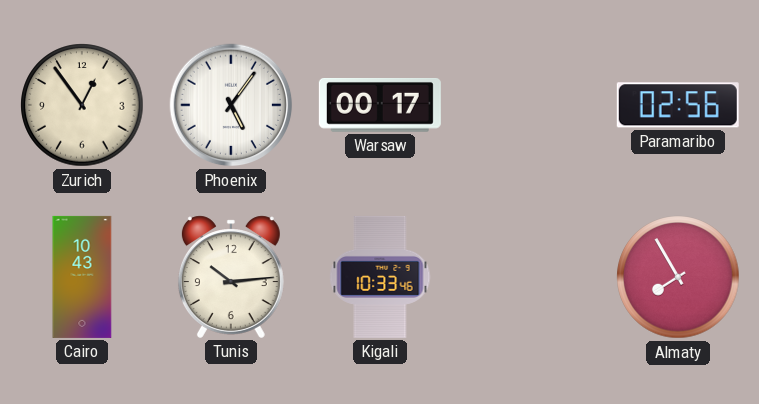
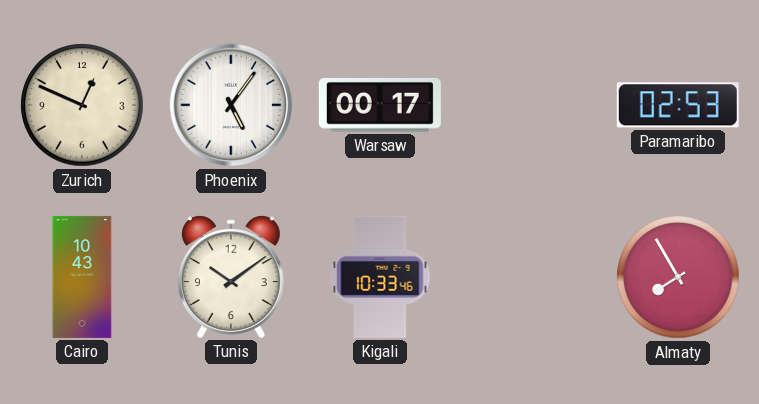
Zurich: 12:54 -> 12:49 (82, 105)
Paramaribo: 02:56 -> 02:53 (678, 105)
Tunis: 10:14 -> 10:09 (231, 277)
